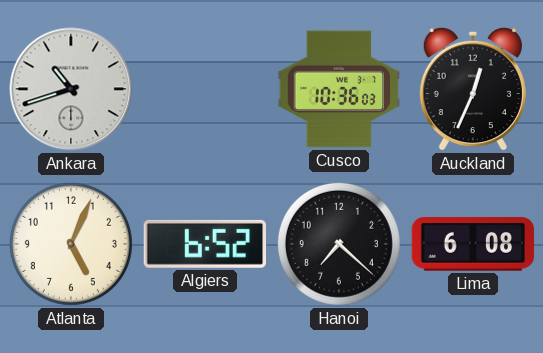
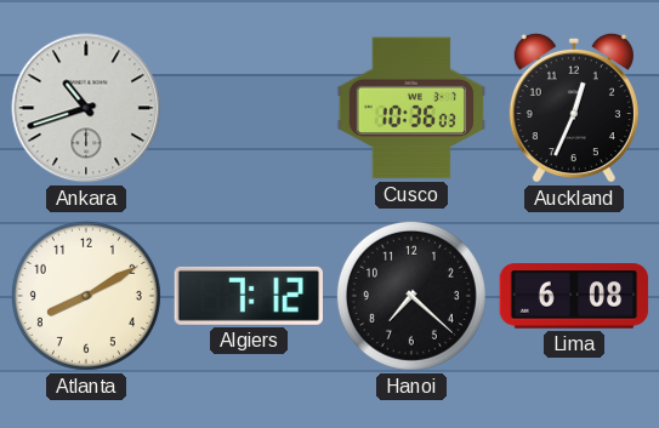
Atlanta: 5:04 -> 8:10 (86, 296)
Algiers: 6:52 -> 7:12 (248, 296)
